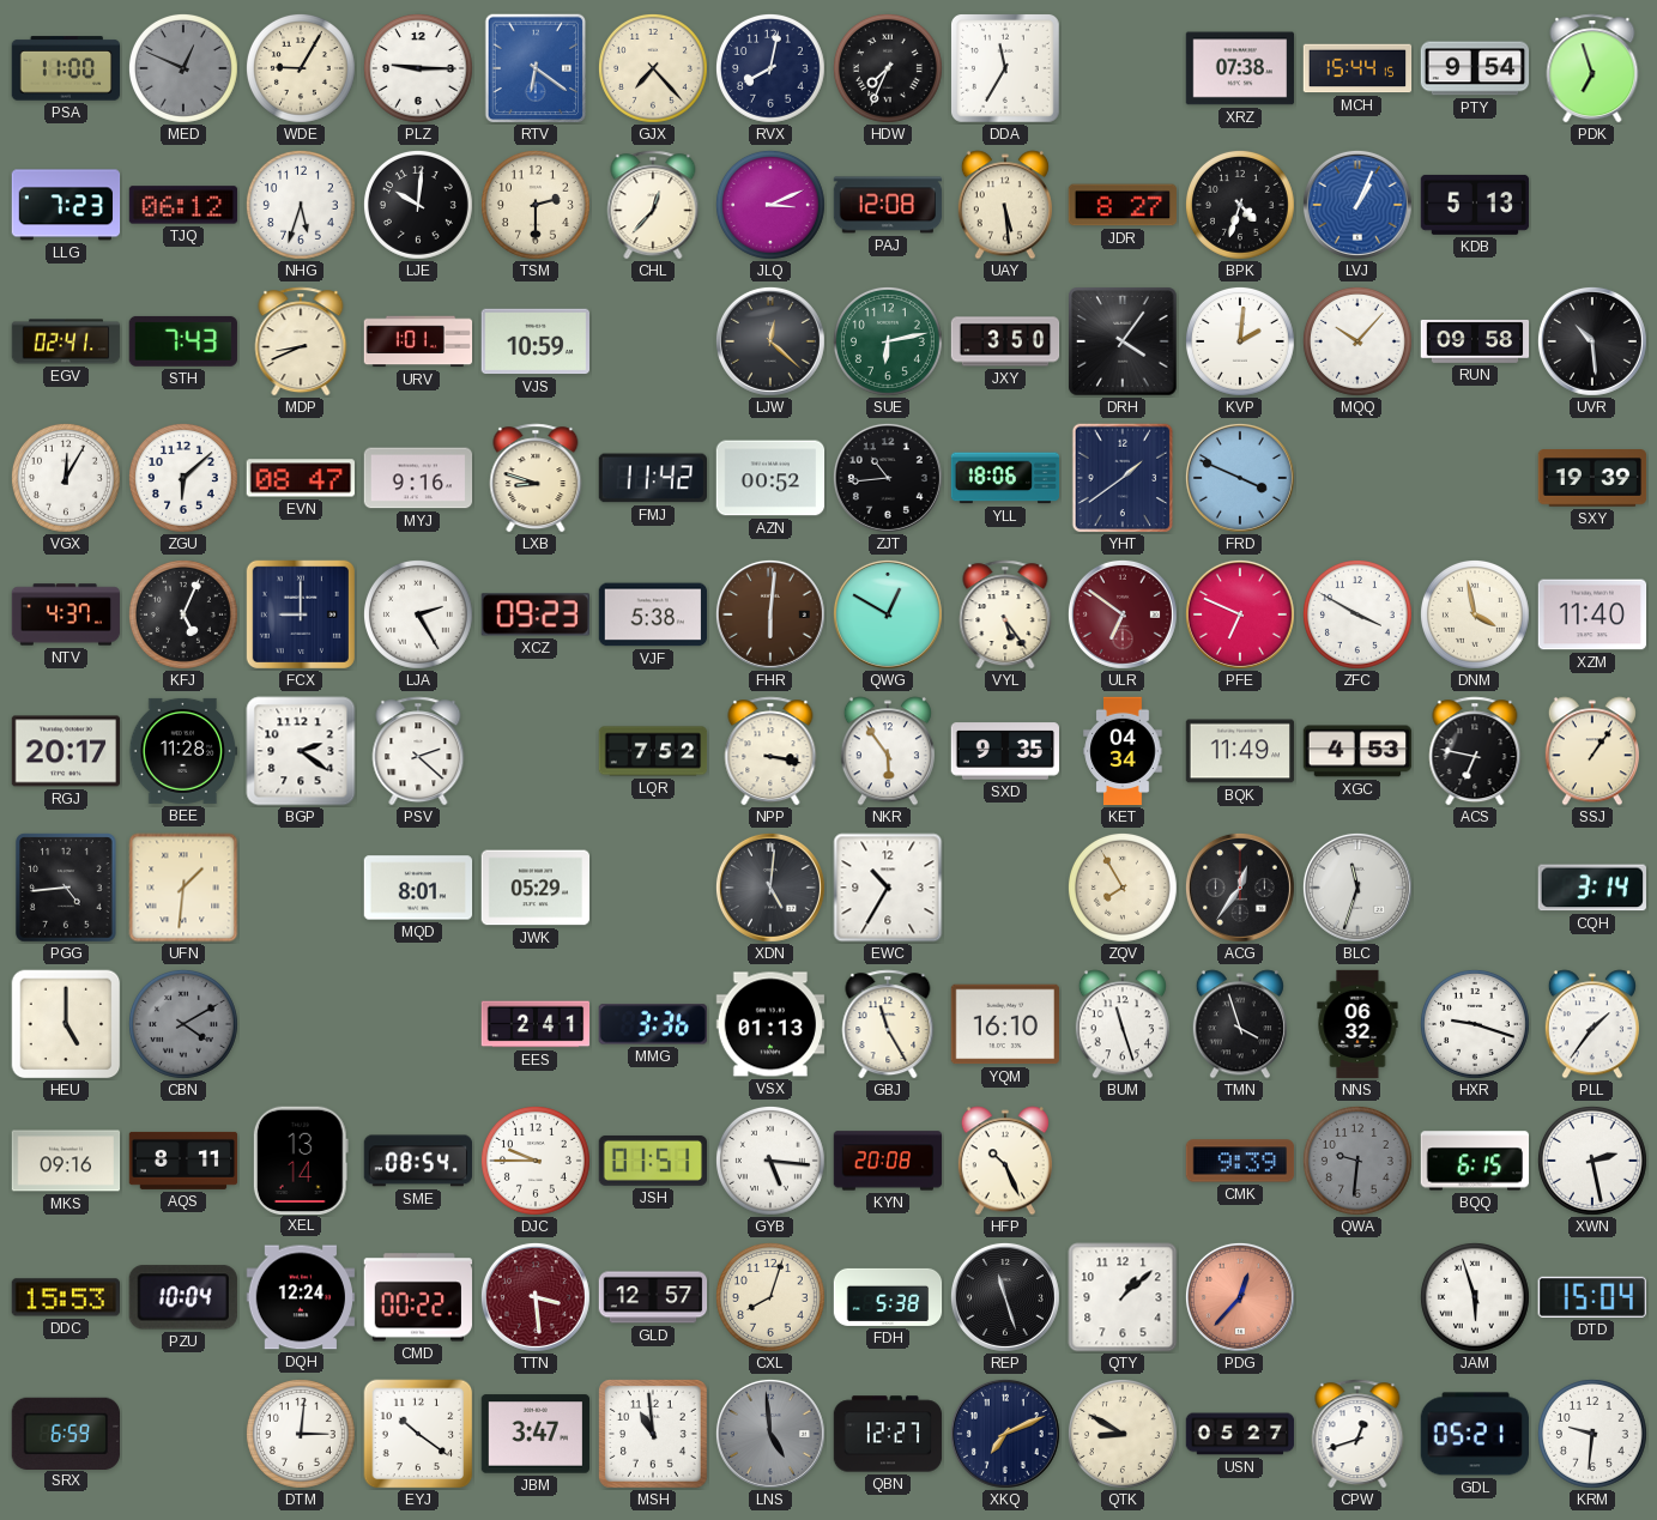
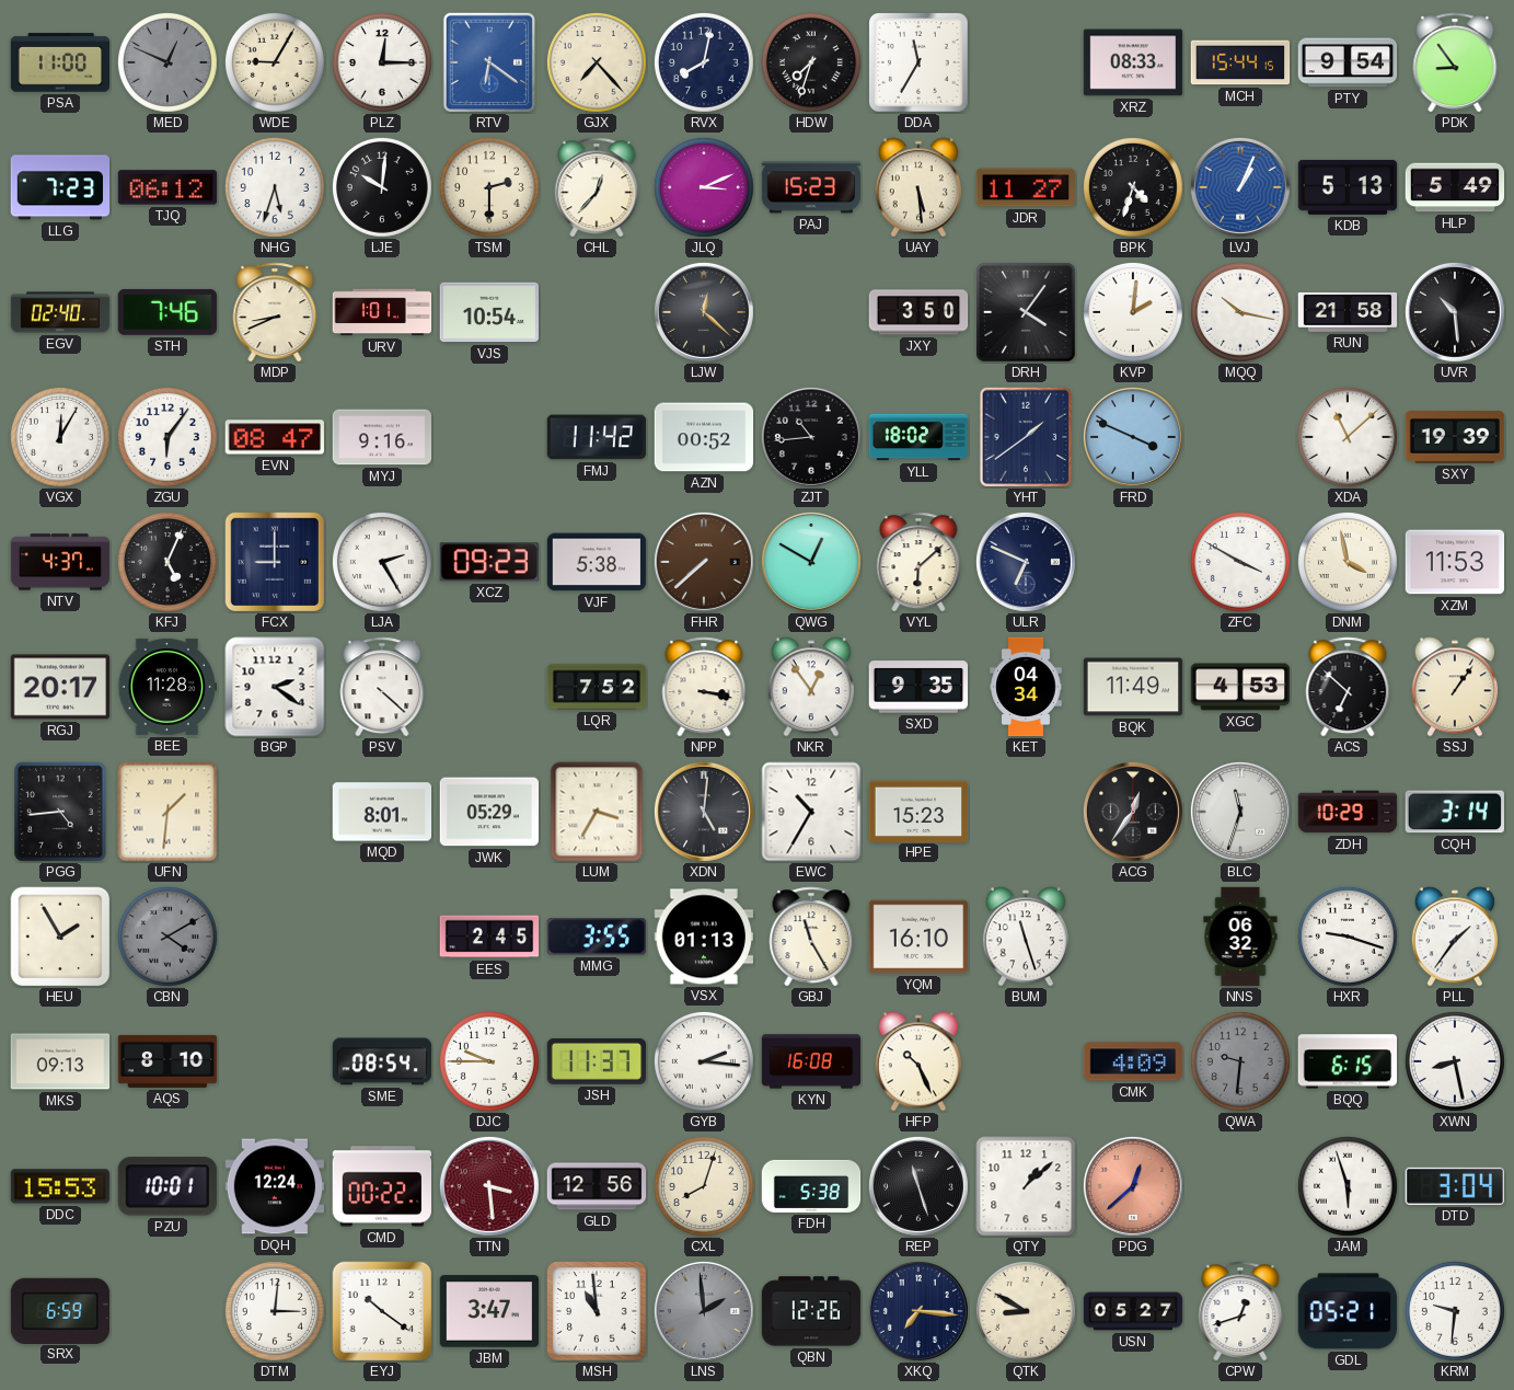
PLZ: 9:15 -> 12:15 (382, 62)
HDW: 7:34 -> 7:33 (811, 62)
XRZ: 07:38 -> 08:33 (1133, 62)
PDK: 6:57 -> 8:54 (1455, 62)
PAJ: 12:08 -> 15:23 (811, 187)
JDR: 8:27 -> 11:27 (1026, 187)
HLP: none -> 5:49 (1455, 187)
EGV: 02:41 -> 02:40 (60, 312)
STH: 7:43 -> 7:46 (167, 312)
VJS: 10:59 -> 10:54 (489, 312)
SUE: 6:13 -> none (888, 341)
MQQ: 10:07 -> 10:17 (1240, 312)
RUN: 09:58 -> 21:58 (1348, 312)
ZGU: 6:08 -> 6:06 (167, 437)
LXB: 8:48 -> none (536, 478)
YLL: 18:06 -> 18:02 (918, 437)
XDA: none -> 11:08 (1348, 437)
FHR: 6:01 -> 7:38 (704, 562)
VYL: 5:24 -> 6:08 (918, 562)
ULR: 6:51 -> 6:49 (1026, 562)
ULR dial: burgundy -> navy (1026, 562)
PFE: 6:49 -> none (1240, 614)
XZM: 11:40 -> 11:53 (1455, 562)
PSV: 2:22 -> 4:22 (382, 687)
NKR: 5:54 -> 12:54 (811, 687)
ACS: 6:47 -> 6:52 (1348, 687)
LUM: none -> 3:35 (597, 812)
HPE: none -> 15:23 (918, 811)
ZQV: 7:55 -> none (1123, 888)
ZDH: none -> 10:29 (1348, 812)
HEU: 5:00 -> 1:55 (60, 937)
EES: 2:41 -> 2:45 (489, 937)
MMG: 3:36 -> 3:55 (596, 937)
TMN: 3:57 -> none (1240, 1024)
MKS: 09:16 -> 09:13 (60, 1061)
AQS: 8:11 -> 8:10 (167, 1061)
XEL: 13:14 -> none (301, 1159)
JSH: 01:51 -> 11:37 (596, 1061)
GYB: 5:16 -> 2:16 (704, 1061)
KYN: 20:08 -> 16:08 (811, 1061)
CMK: 9:39 -> 4:09 (1133, 1061)
XWN: 2:28 -> 8:28 (1455, 1061)
PZU: 10:04 -> 10:01 (167, 1186)
GLD: 12:57 -> 12:56 (597, 1186)
PDG: 12:37 -> 12:38 (1133, 1186)
DTD: 15:04 -> 3:04 (1455, 1186)
LNS: 4:59 -> 1:59 (704, 1311)
QBN: 12:27 -> 12:26 (811, 1311)
XKQ: 7:11 -> 7:16 (918, 1311)
